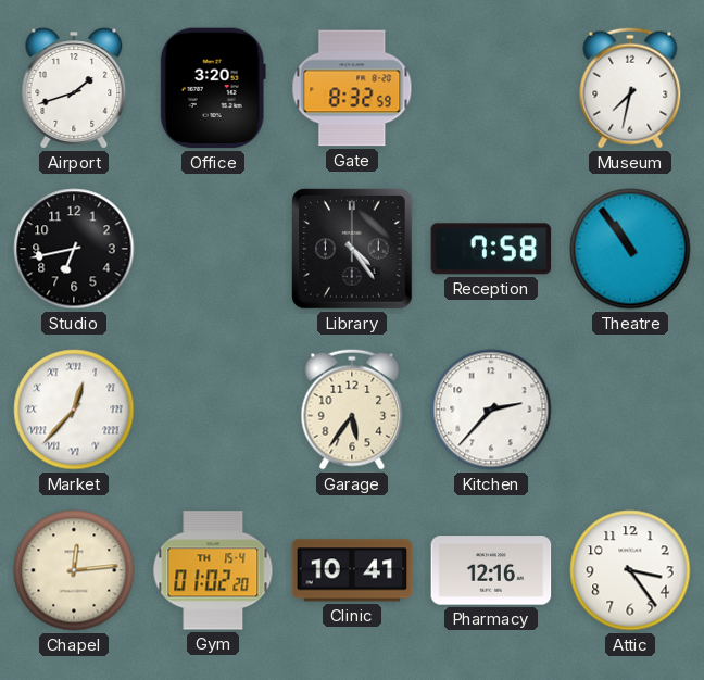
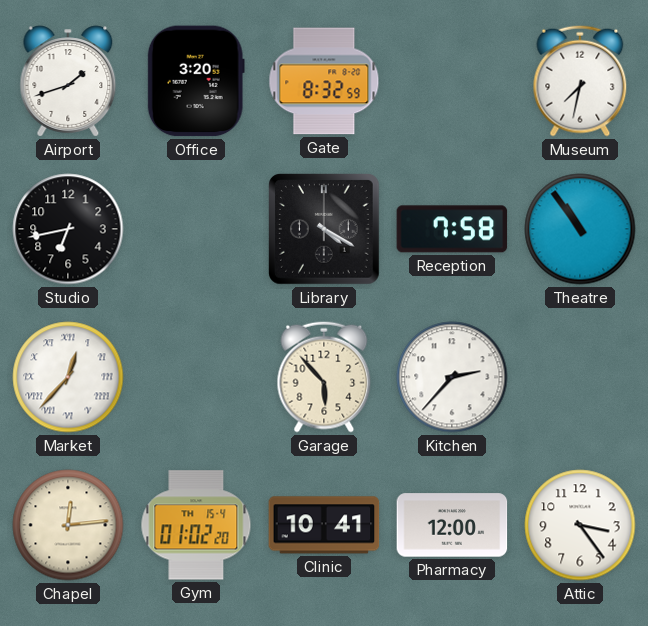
Library: 4:24 -> 4:20 (325, 230)
Garage: 5:36 -> 5:53 (324, 377)
Pharmacy: 12:16 -> 12:00 (452, 525)
